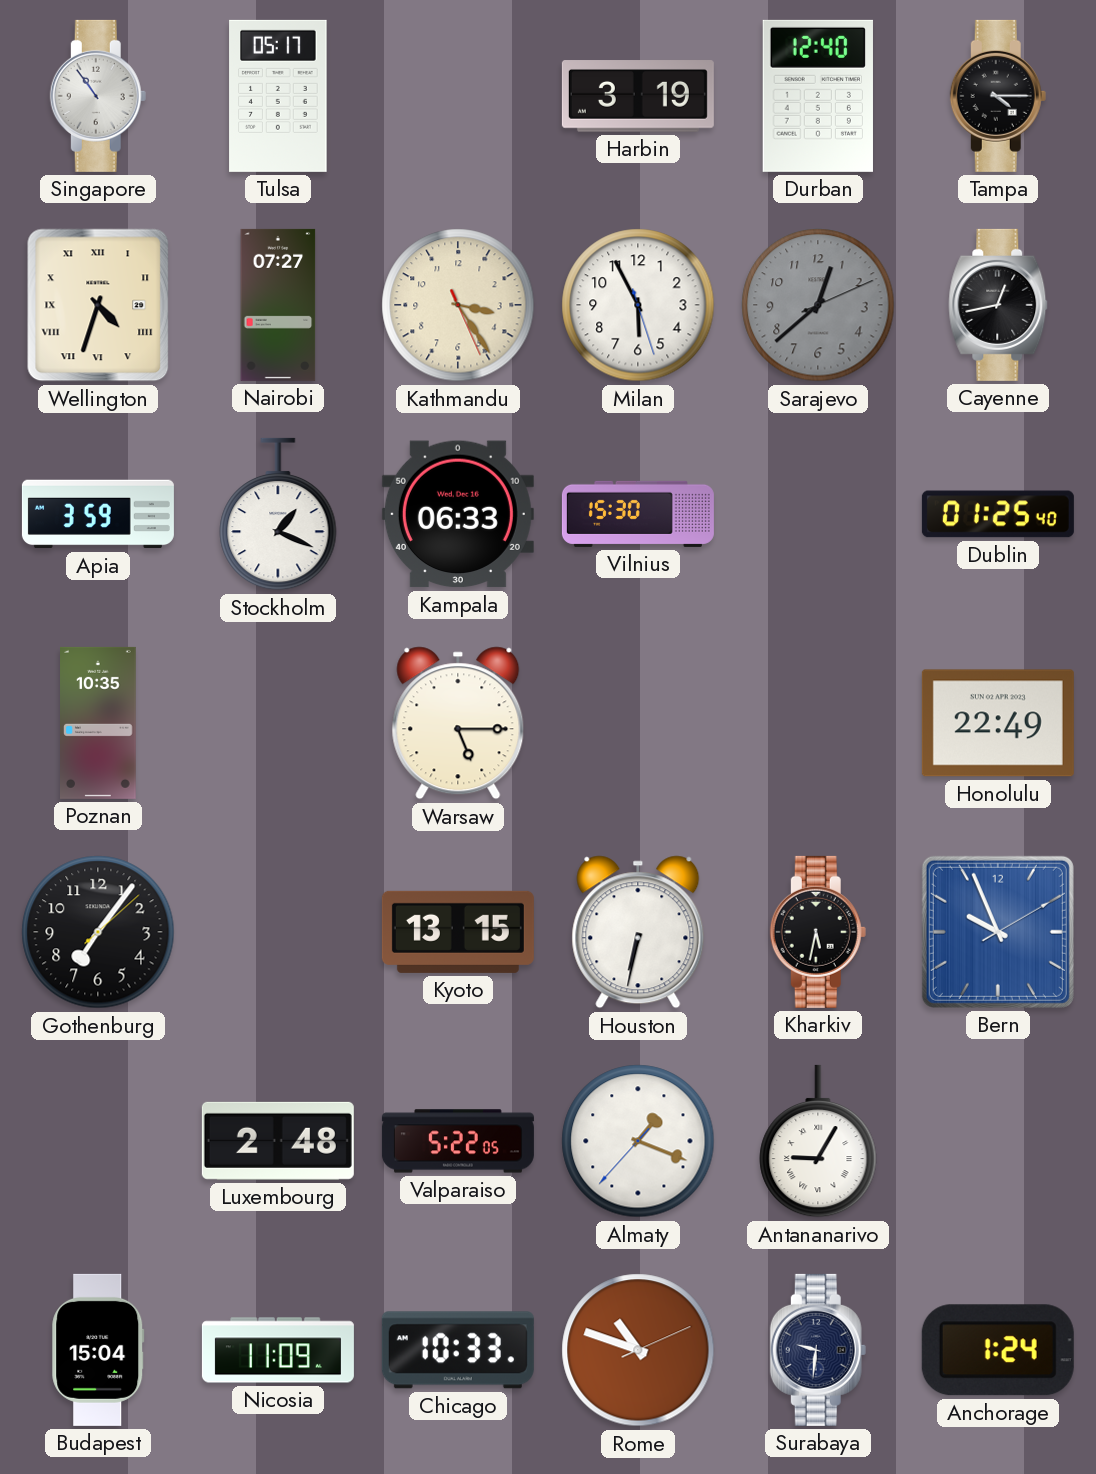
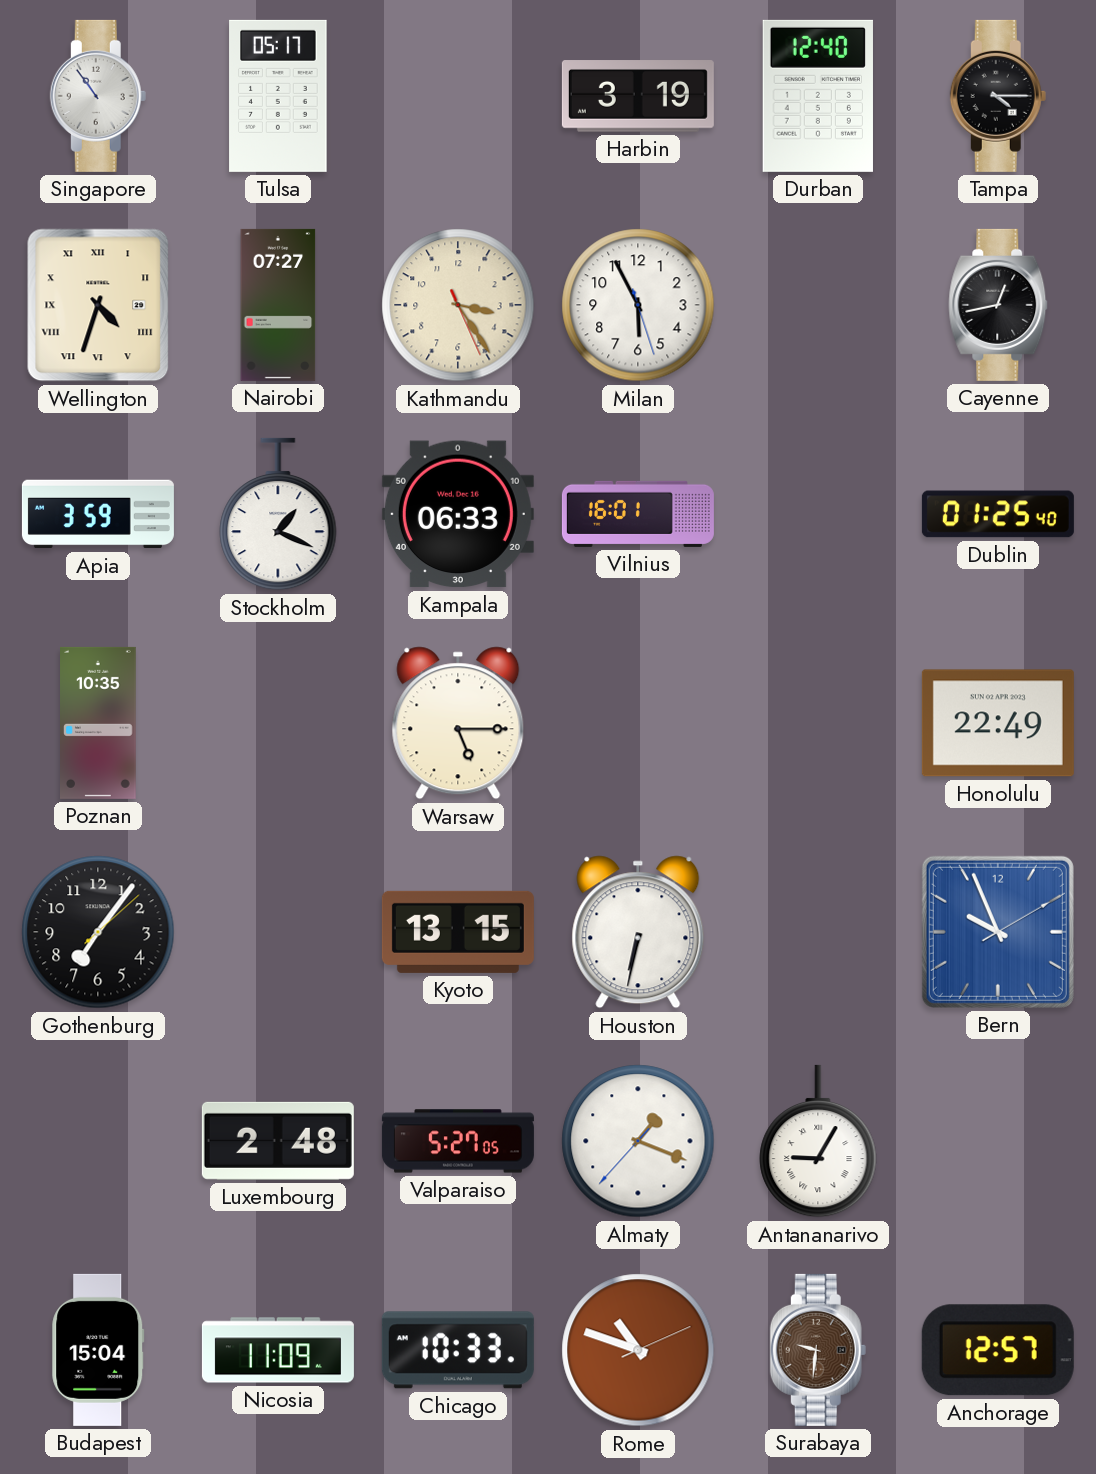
Sarajevo: 12:38 -> none (818, 305)
Vilnius: 15:30 -> 16:01 (638, 514)
Kharkiv: 5:32 -> none (818, 932)
Valparaiso: 5:22 -> 5:27 (458, 1141)
Surabaya dial: navy -> brown (818, 1350)
Anchorage: 1:24 -> 12:57 (998, 1350)
